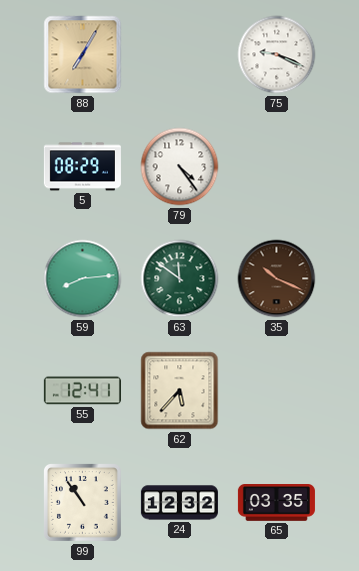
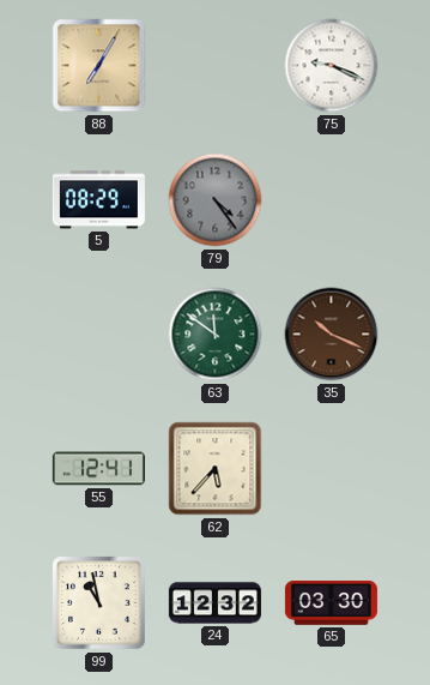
79 dial: white -> grey (216, 200)
59: 8:14 -> none (83, 279)
99: 10:54 -> 10:58 (99, 603)
65: 03:35 -> 03:30 (331, 603)
